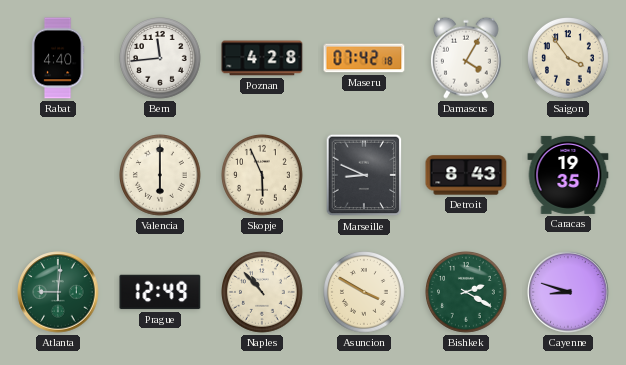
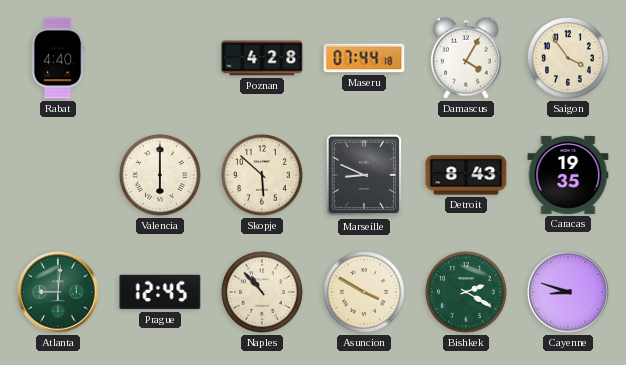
Bern: 11:44 -> none (161, 59)
Maseru: 07:42 -> 07:44 (364, 58)
Skopje: 5:56 -> 5:52 (263, 176)
Prague: 12:49 -> 12:45 (160, 292)
